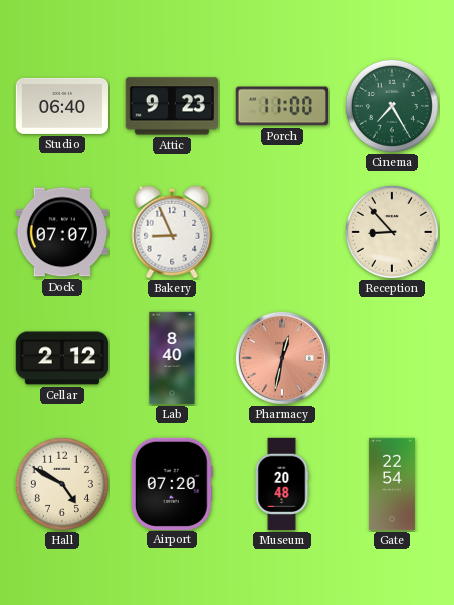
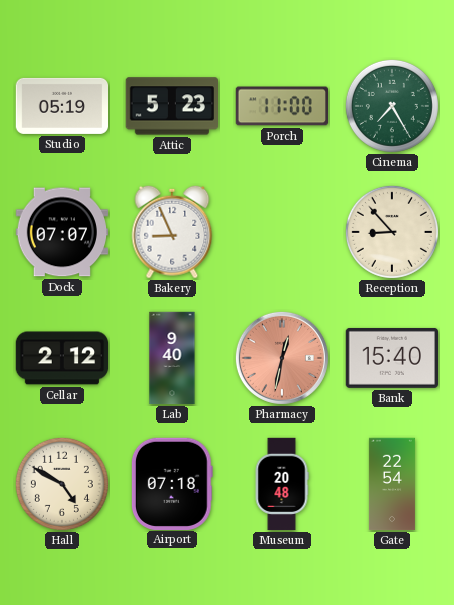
Studio: 06:40 -> 05:19 (62, 106)
Attic: 9:23 -> 5:23 (171, 106)
Lab: 8:40 -> 9:40 (172, 358)
Bank: none -> 15:40 (391, 358)
Airport: 07:20 -> 07:18 (172, 483)
